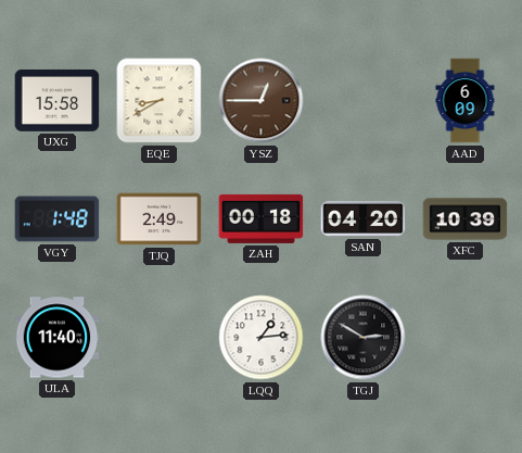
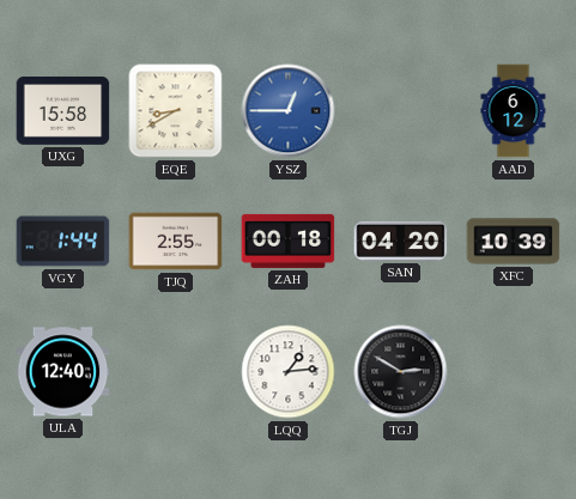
YSZ dial: brown -> blue (289, 111)
AAD: 6:09 -> 6:12 (514, 111)
VGY: 1:48 -> 1:44 (63, 242)
TJQ: 2:49 -> 2:55 (176, 242)
ULA: 11:40 -> 12:40 (63, 372)
